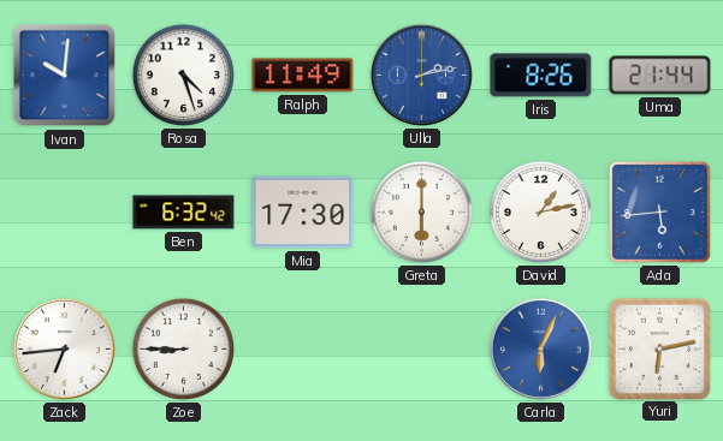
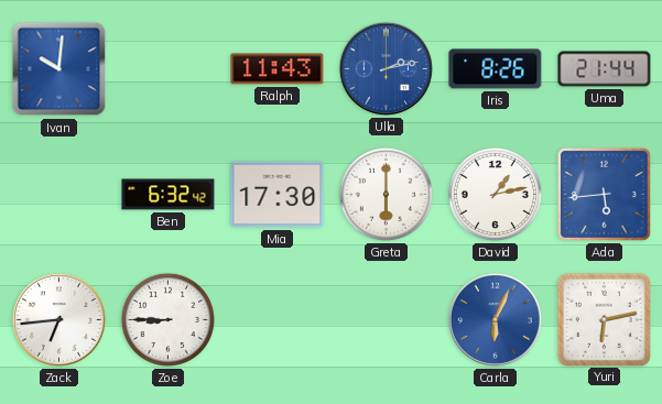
Rosa: 4:27 -> none (183, 75)
Ralph: 11:49 -> 11:43 (278, 69)
